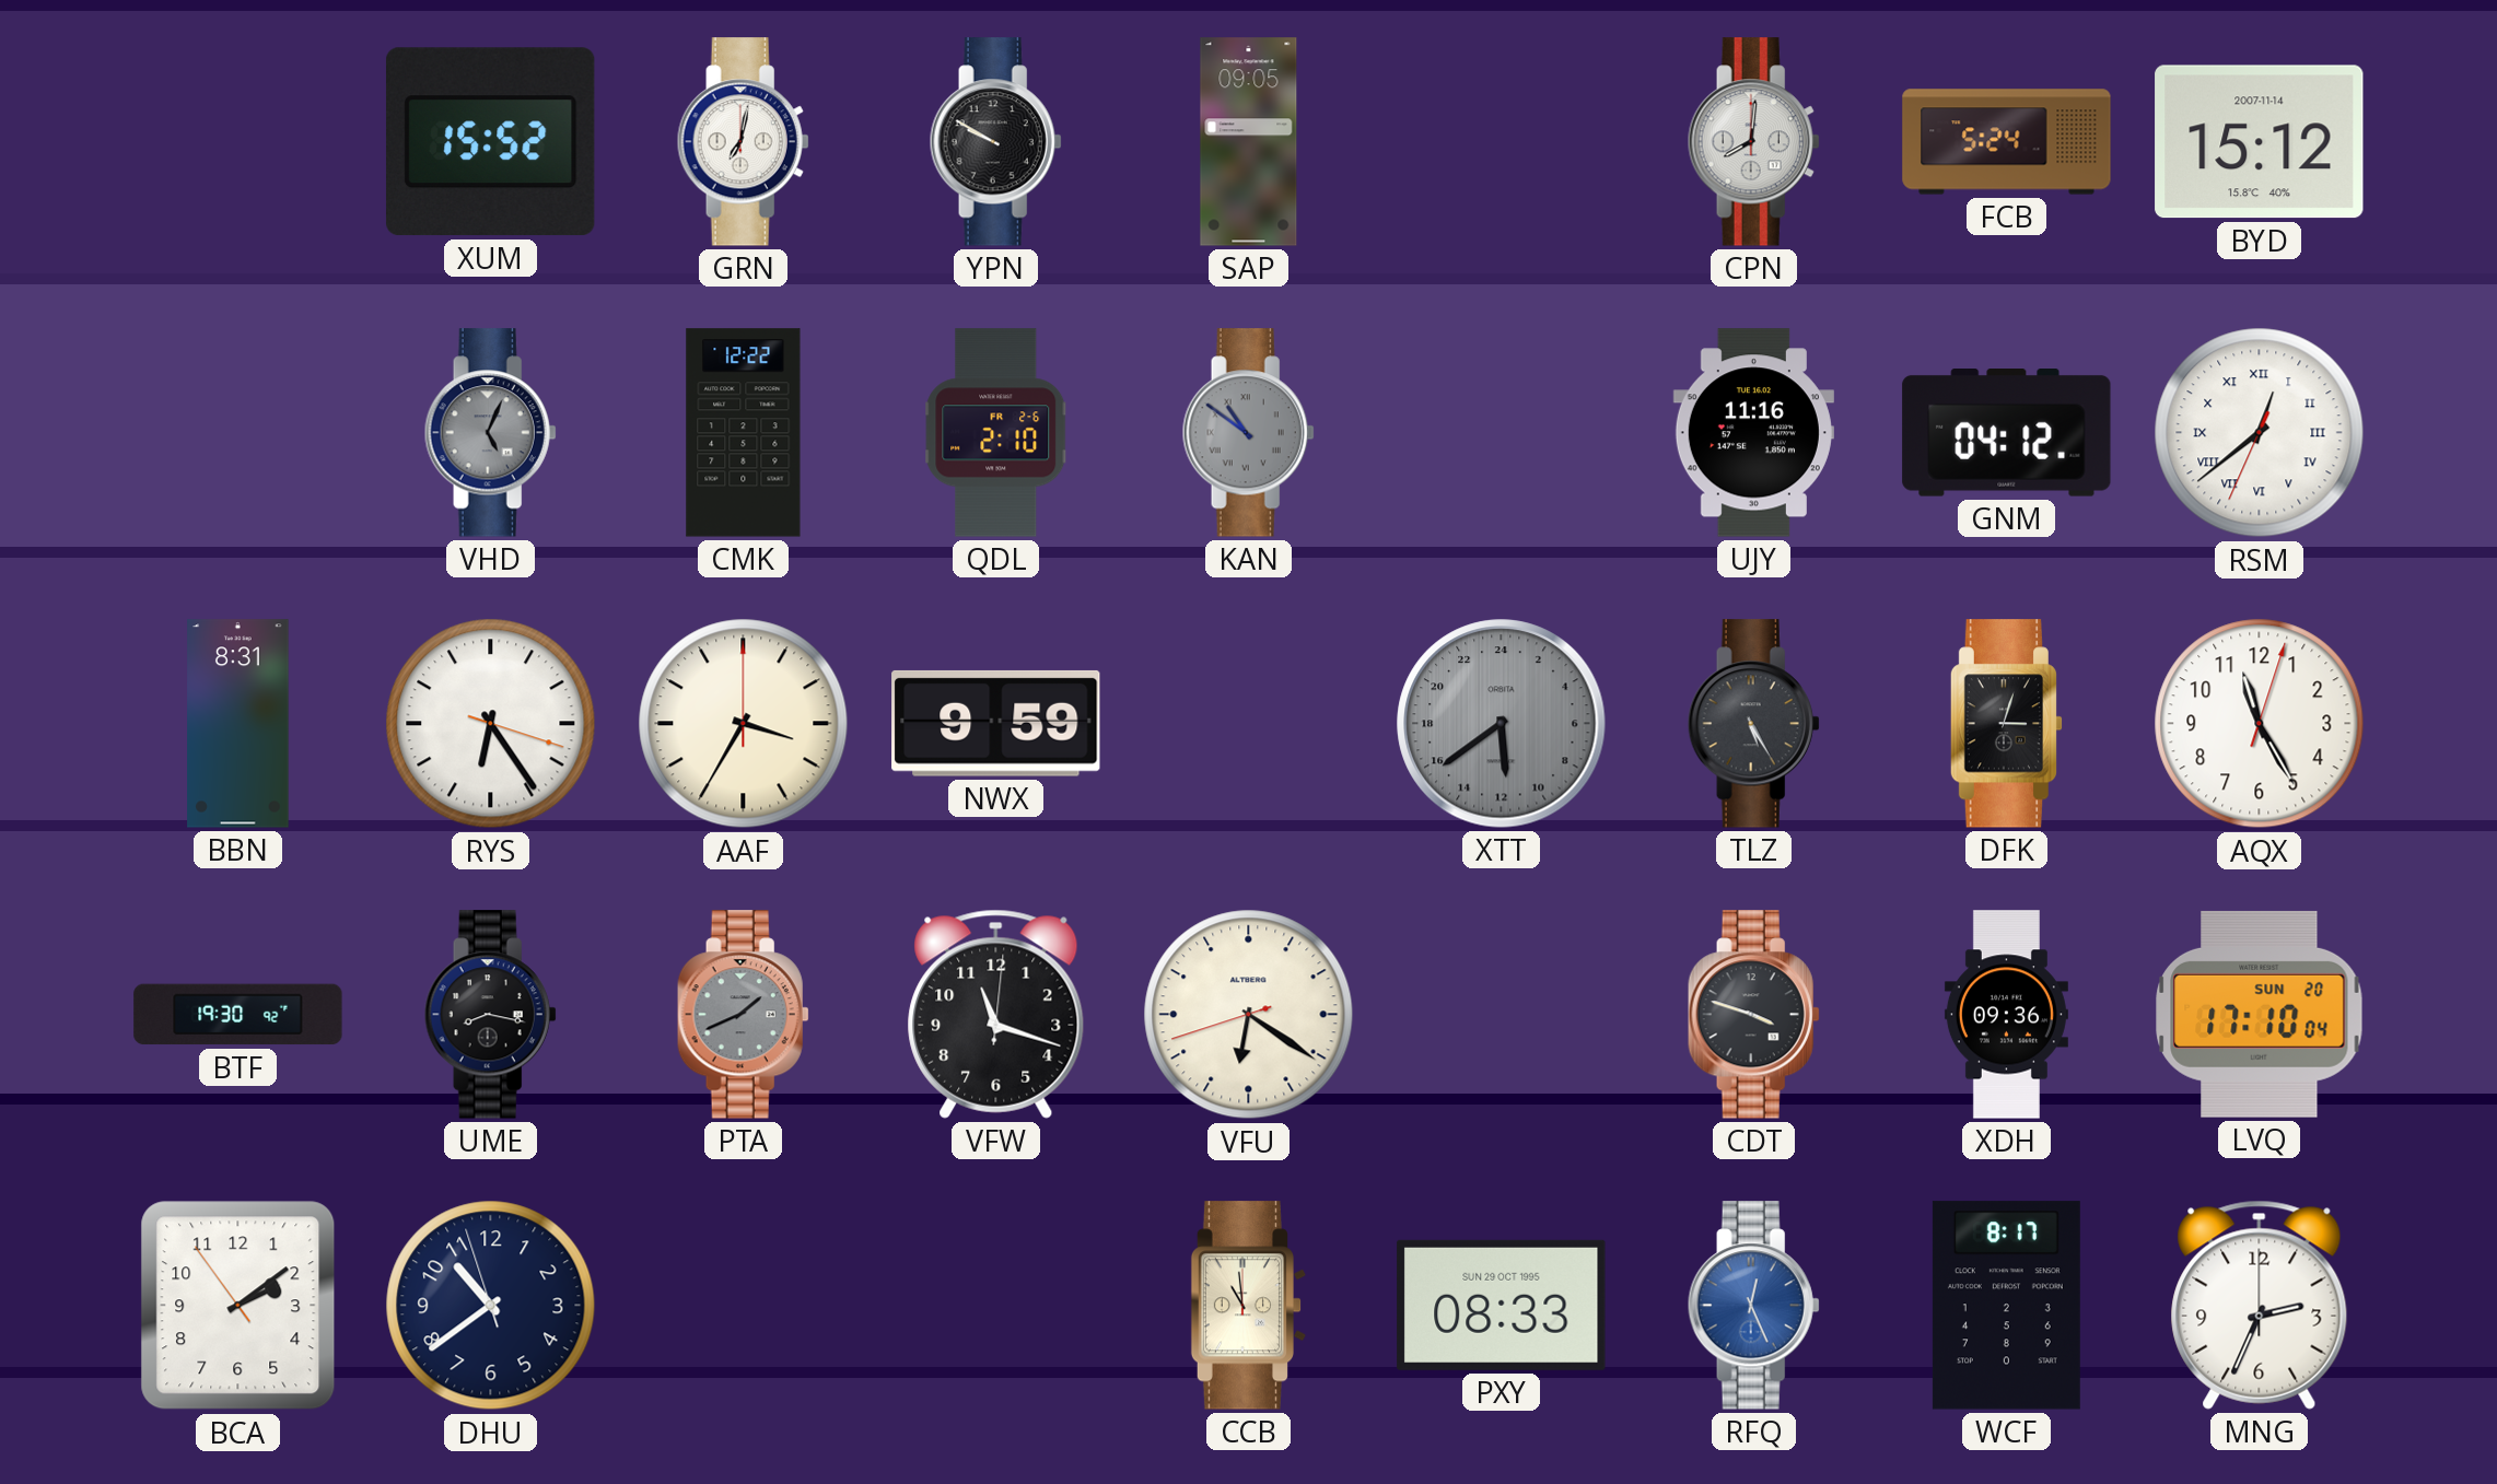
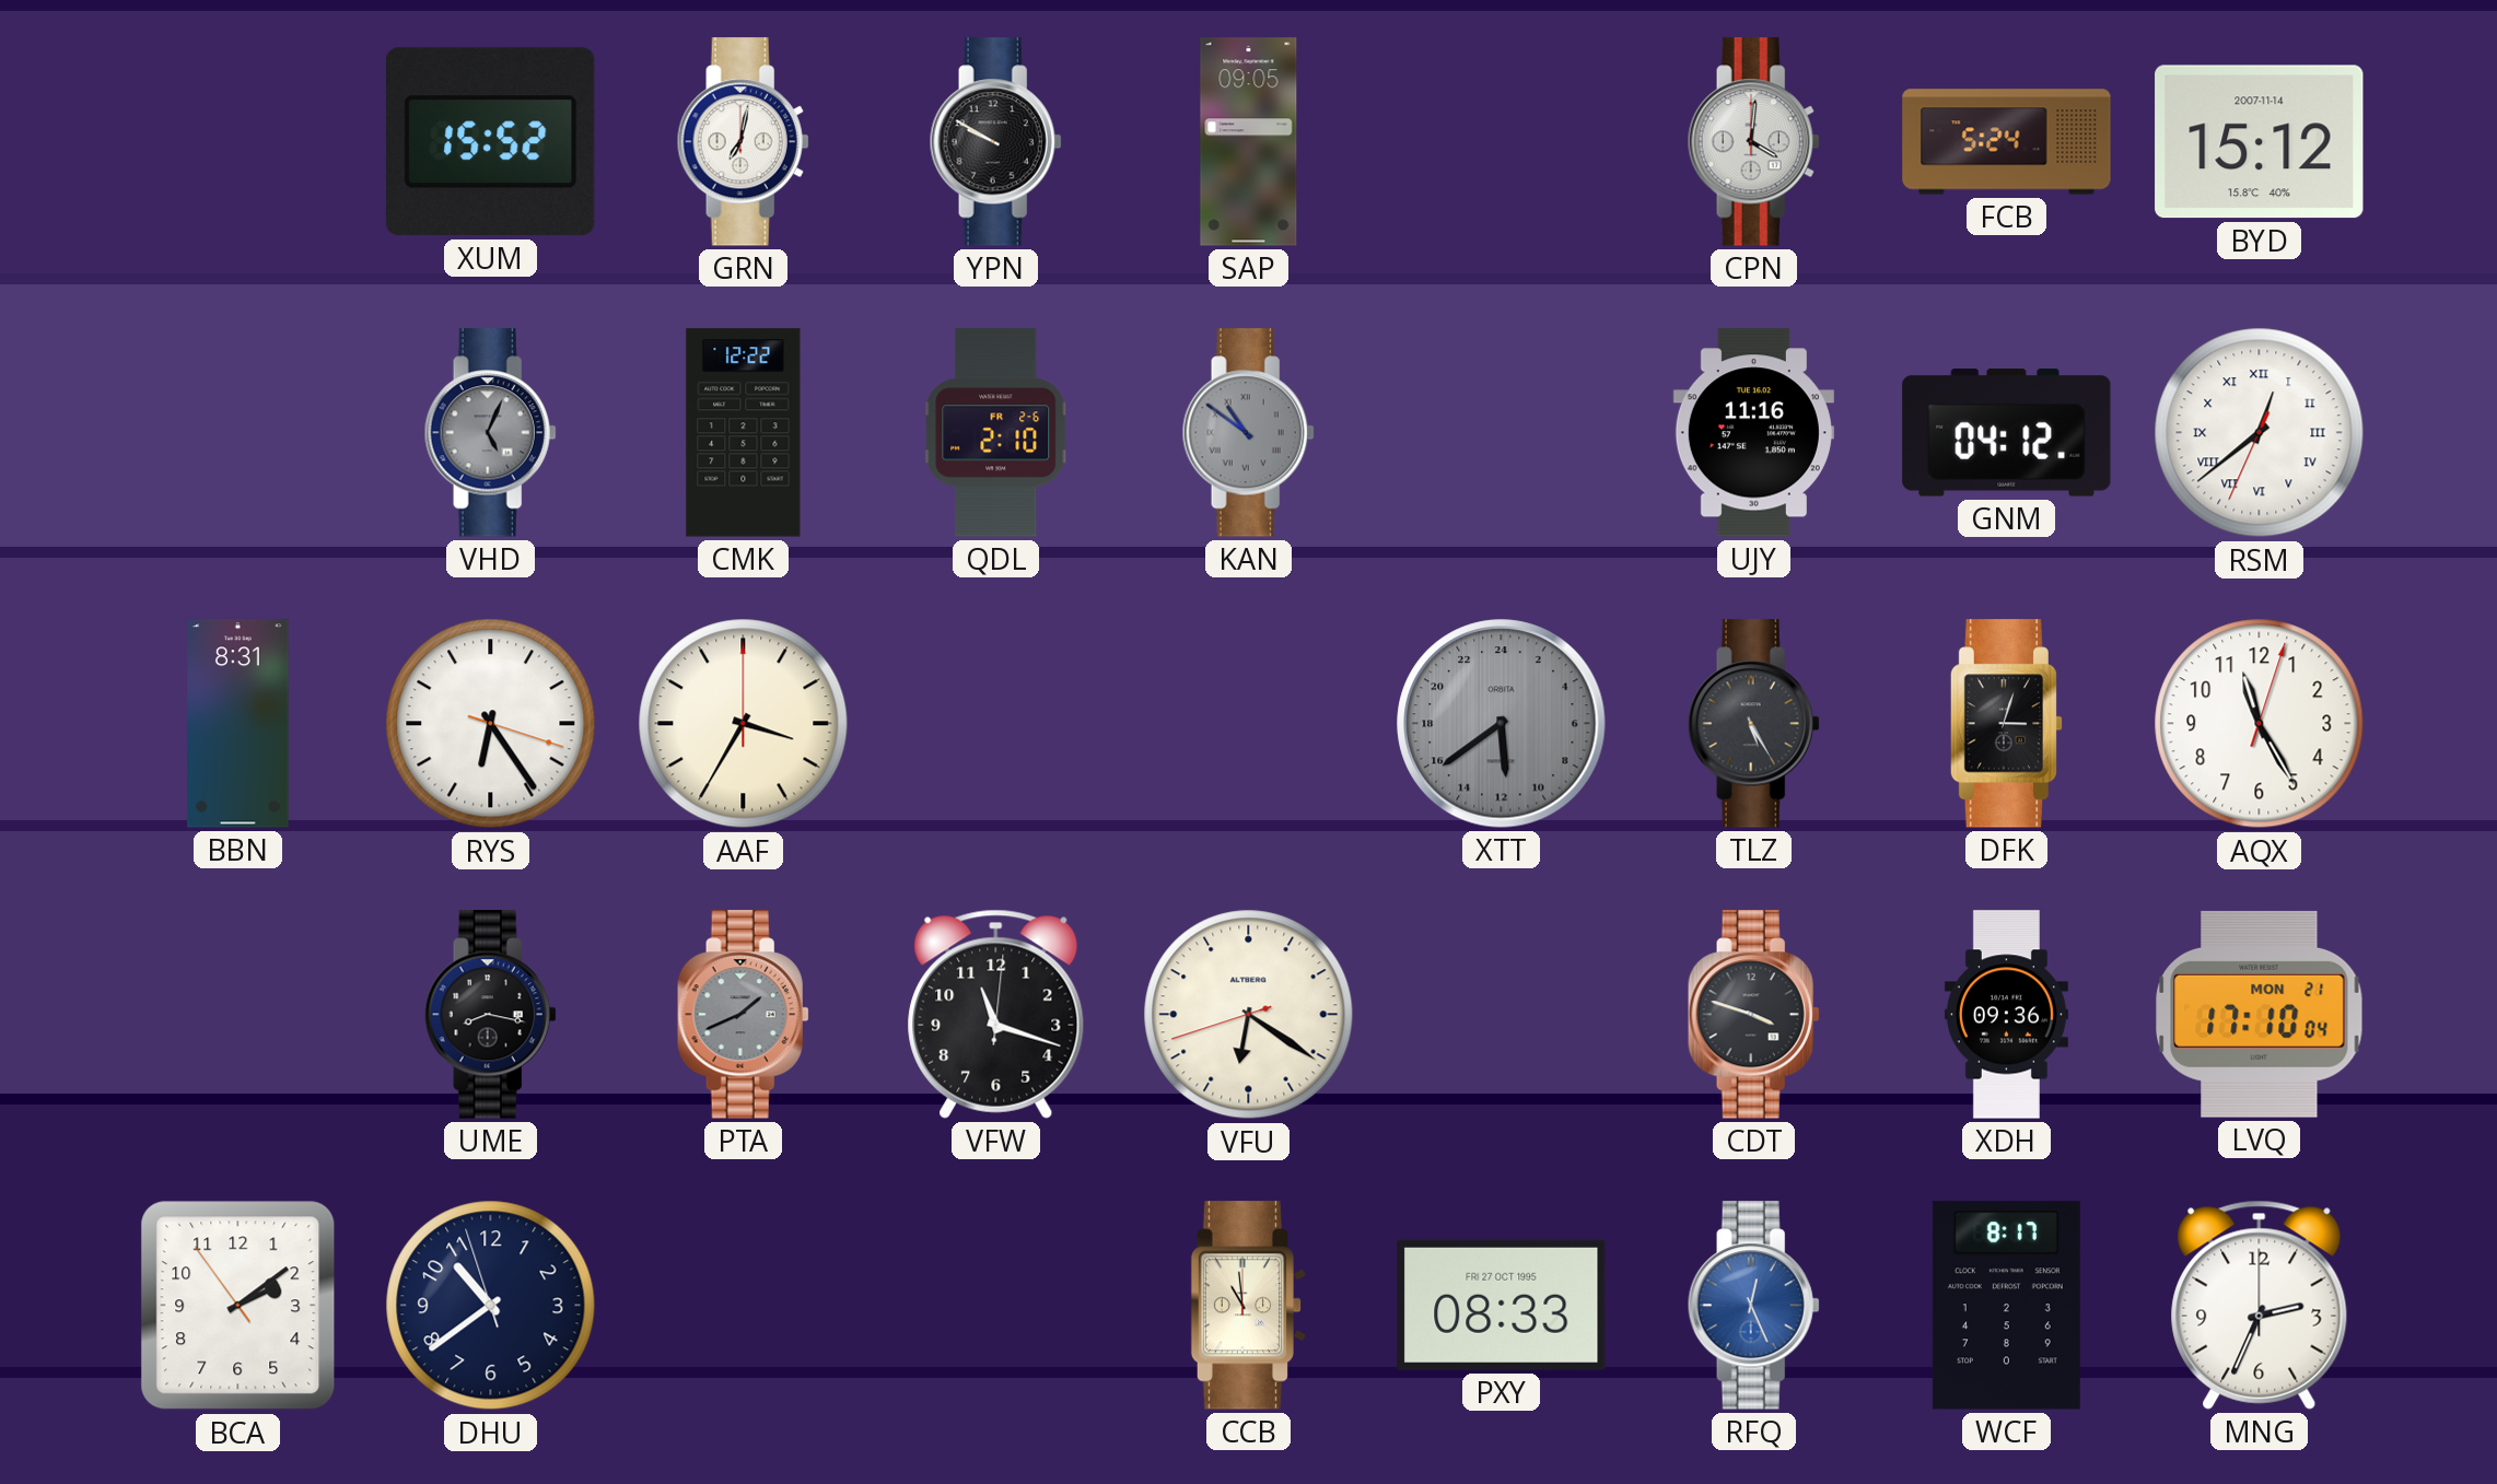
CPN: 8:01 -> 4:01 (1753, 142)
NWX: 9:59 -> none (996, 723)
BTF: 19:30 -> none (238, 1015)
LVQ date: SUN 20 -> MON 21 (2260, 1014)
PXY date: SUN 29 OCT 1995 -> FRI 27 OCT 1995 (1502, 1305)
